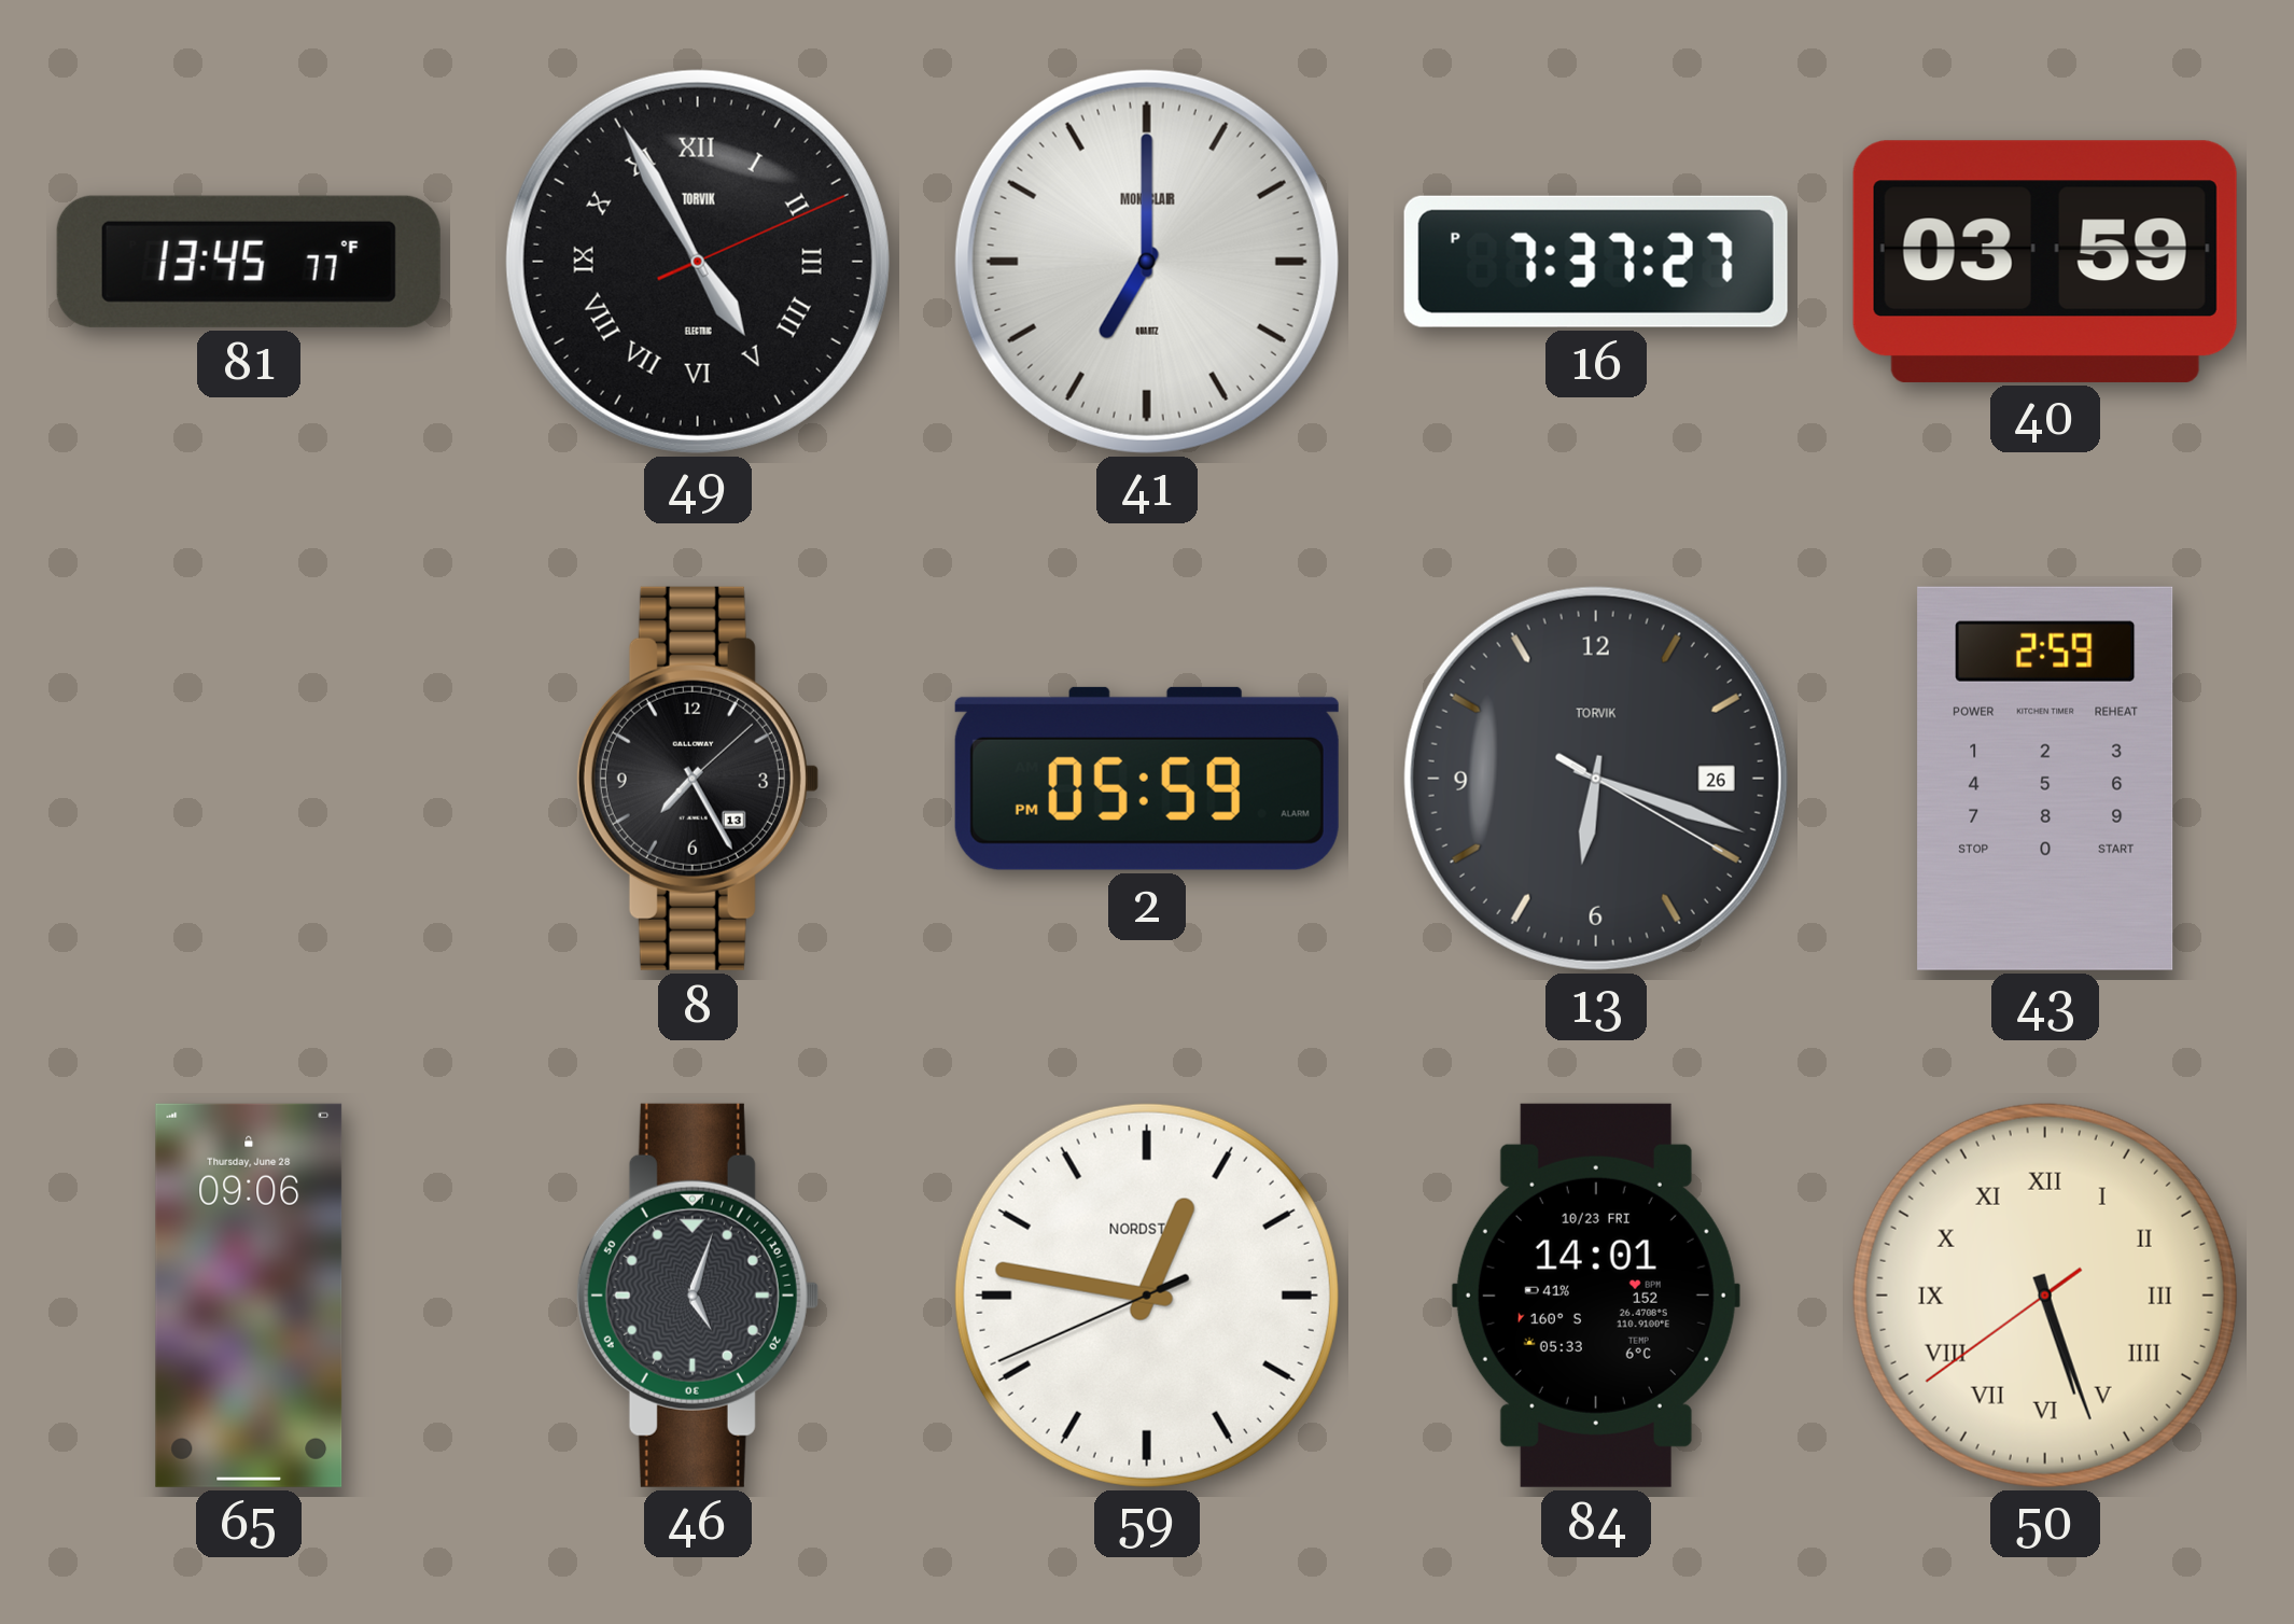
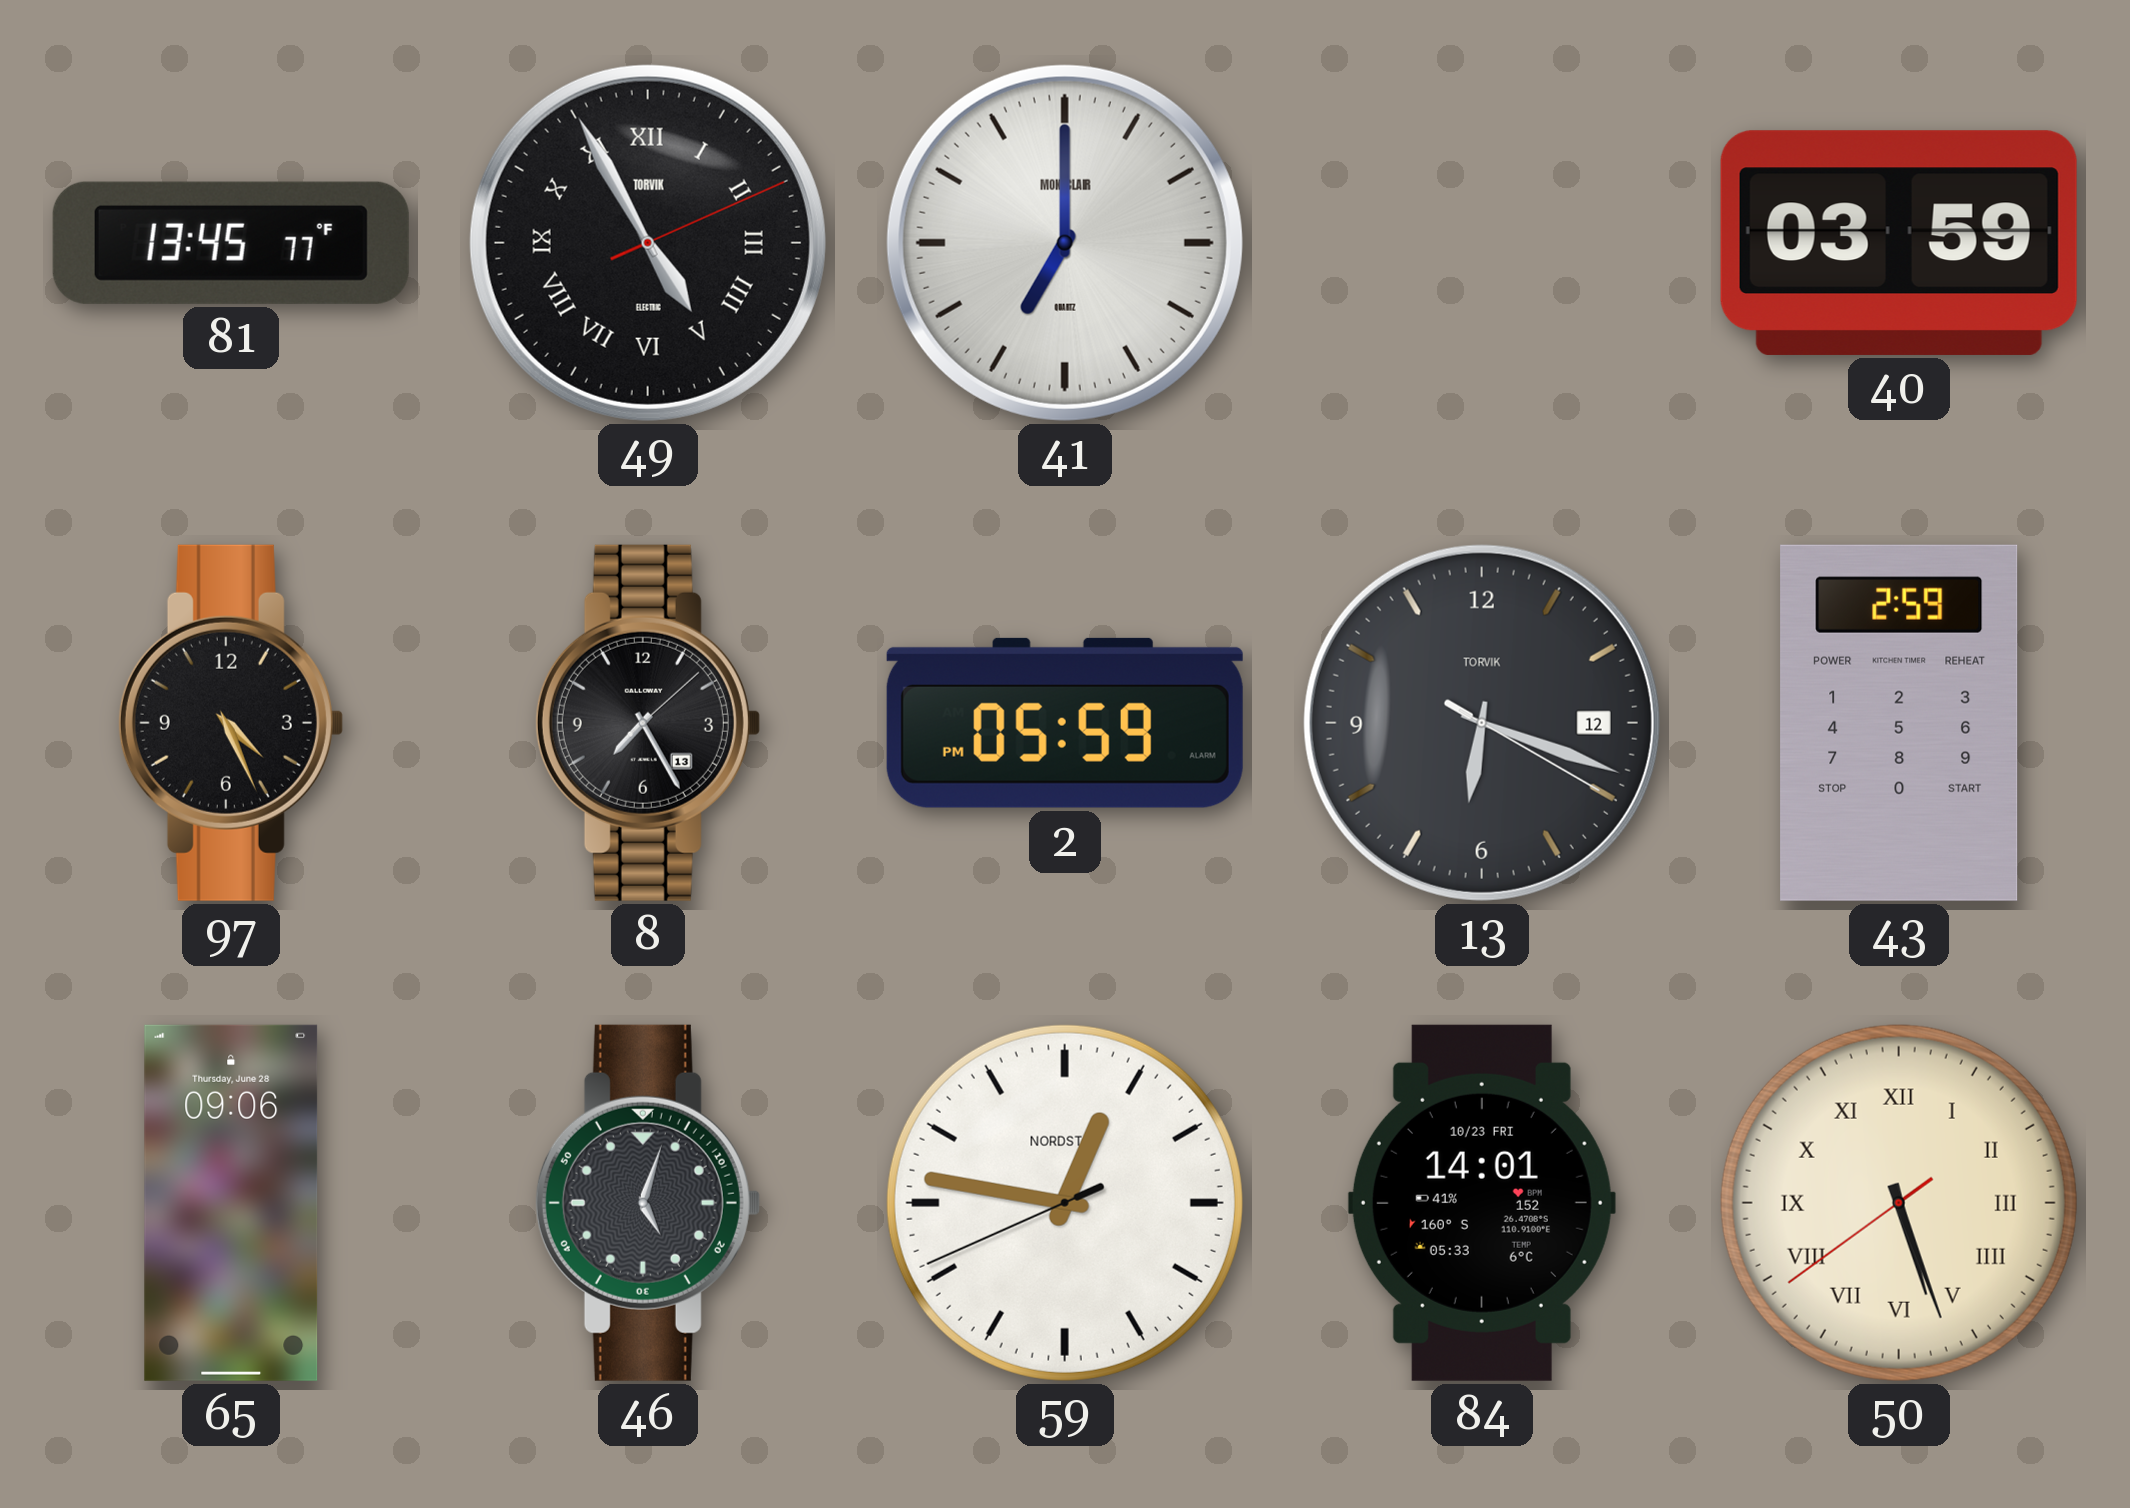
16: 7:37 -> none (1596, 262)
97: none -> 4:26 (230, 723)
13 date: 26 -> 12 (1482, 723)
